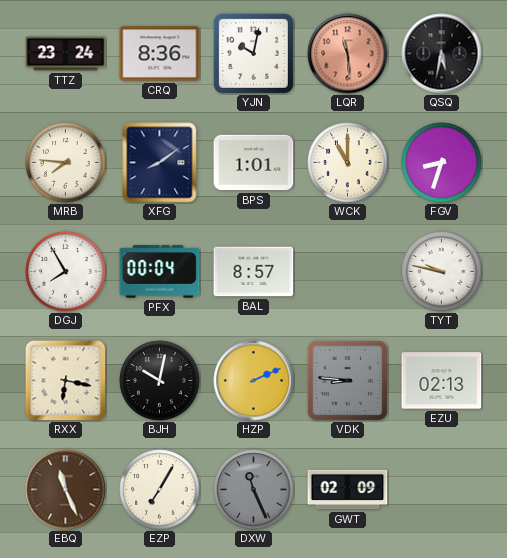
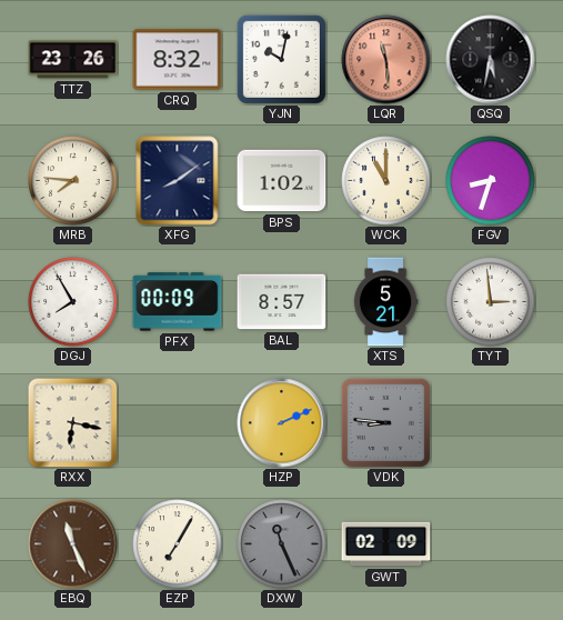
TTZ: 23:24 -> 23:26 (73, 60)
CRQ: 8:36 -> 8:32 (178, 60)
BPS: 1:01 -> 1:02 (282, 181)
PFX: 00:04 -> 00:09 (178, 302)
XTS: none -> 5:21 (385, 302)
TYT: 9:47 -> 2:59 (491, 302)
BJH: 10:02 -> none (160, 381)
EZU: 02:13 -> none (442, 381)
